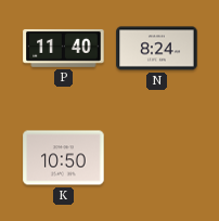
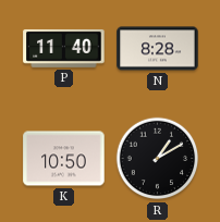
N: 8:24 -> 8:28 (158, 49)
R: none -> 1:10 (158, 159)
